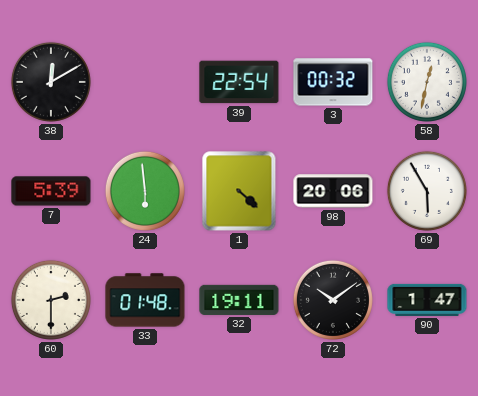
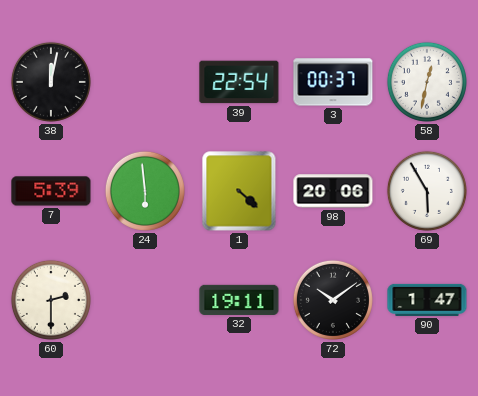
38: 12:10 -> 12:02 (51, 82)
3: 00:32 -> 00:37 (333, 82)
33: 01:48 -> none (145, 300)
